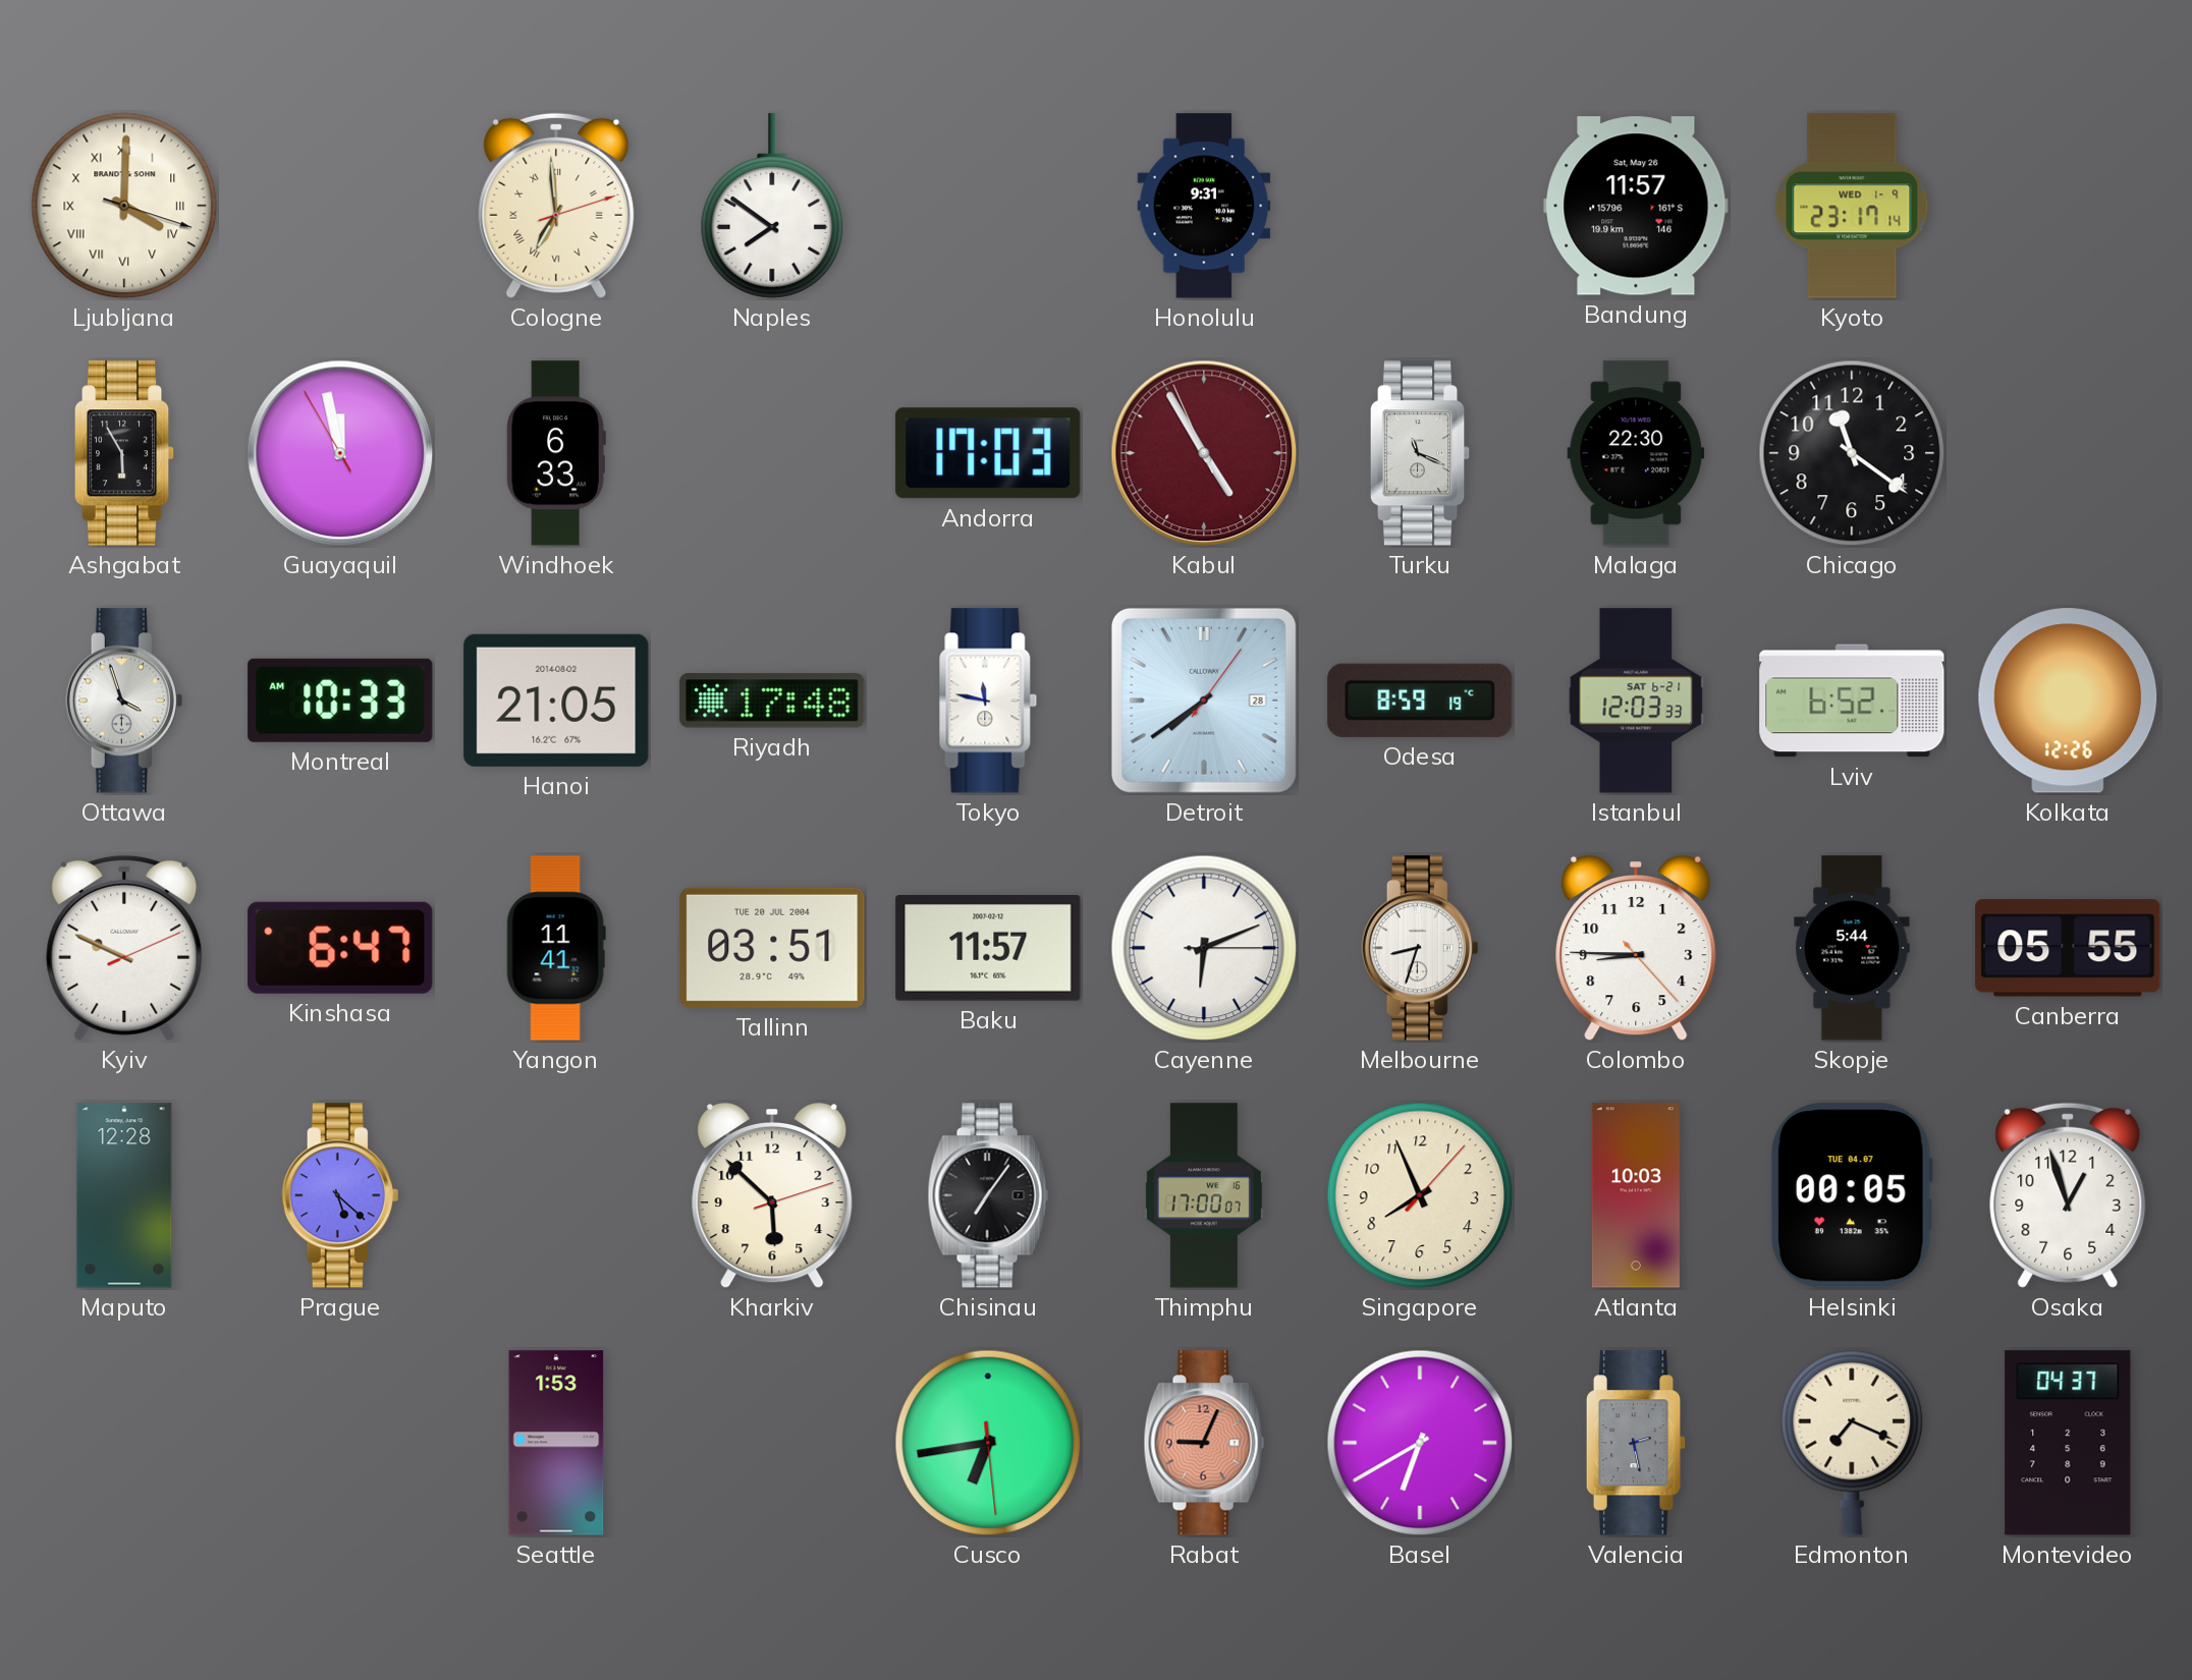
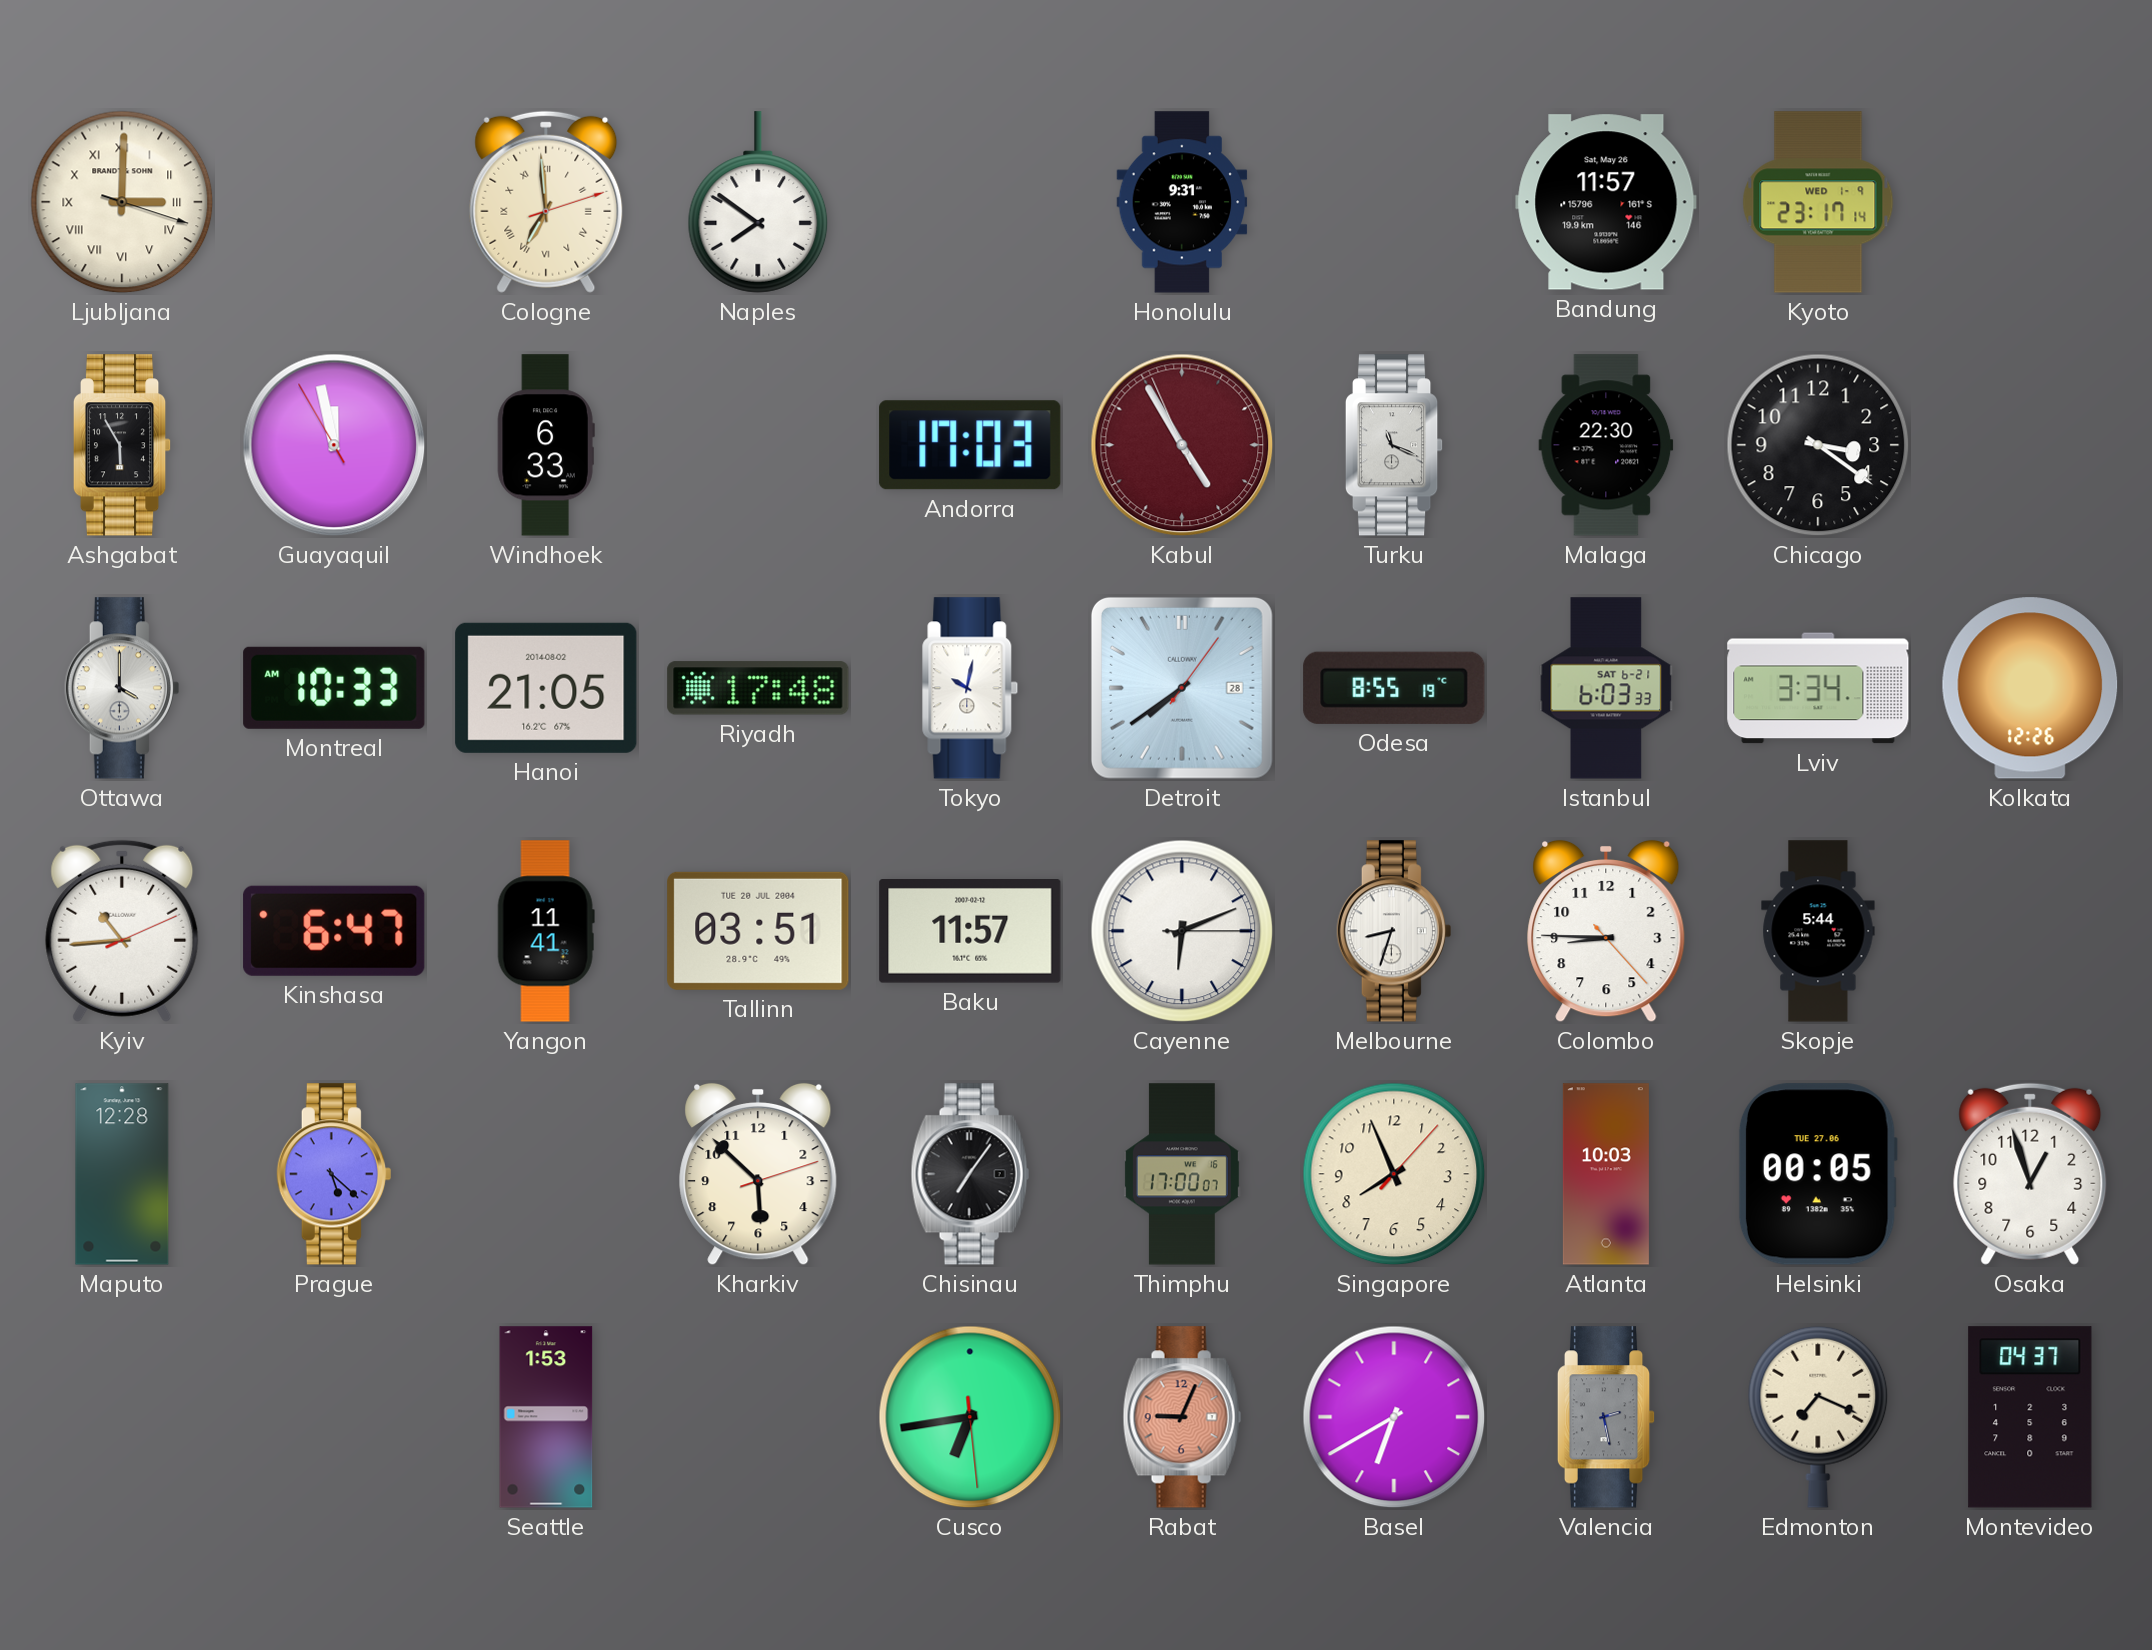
Ljubljana: 4:00 -> 3:00 (122, 202)
Chicago: 11:21 -> 3:21 (1818, 445)
Ottawa: 3:57 -> 4:00 (122, 688)
Tokyo: 11:47 -> 10:02 (970, 688)
Odesa: 8:59 -> 8:55 (1394, 688)
Istanbul: 12:03 -> 6:03 (1606, 688)
Lviv: 6:52 -> 3:34 (1818, 688)
Kyiv: 9:49 -> 10:44 (122, 931)
Canberra: 05:55 -> none (2068, 948)
Helsinki date: TUE 04.07 -> TUE 27.06 (1818, 1174)
